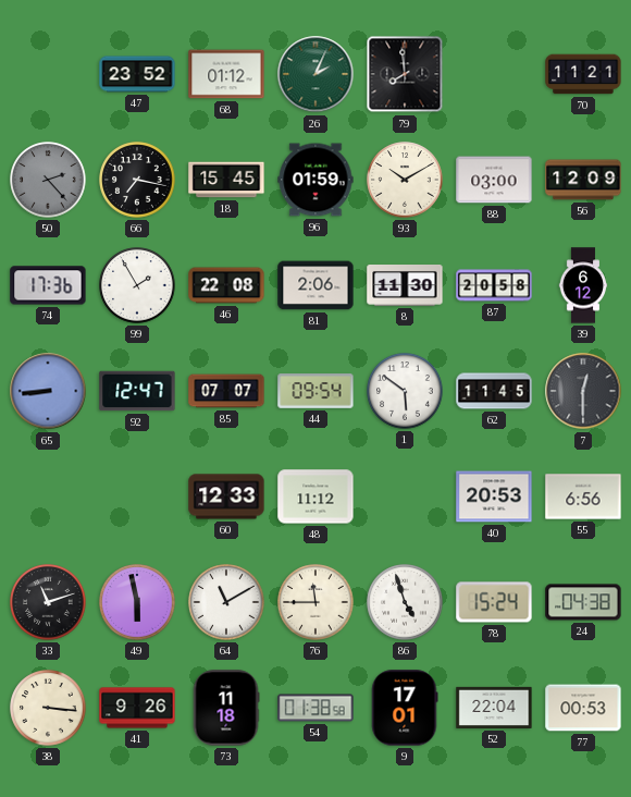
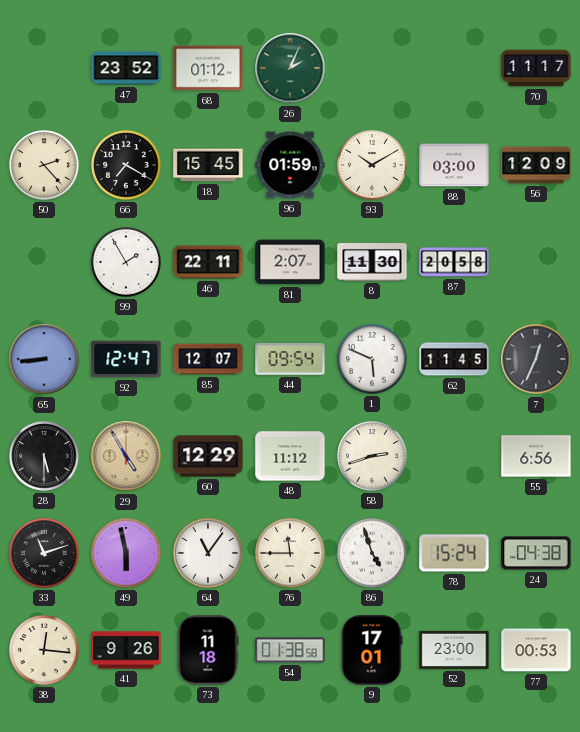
79: 7:59 -> none (405, 74)
70: 11:21 -> 11:17 (536, 68)
50 dial: grey -> cream (44, 165)
66: 7:17 -> 7:20 (126, 165)
74: 17:36 -> none (48, 285)
46: 22:08 -> 22:11 (208, 262)
81: 2:06 -> 2:07 (290, 262)
39: 6:12 -> none (583, 285)
85: 07:07 -> 12:07 (208, 359)
1: 5:51 -> 5:49 (372, 359)
7: 12:30 -> 12:34 (536, 359)
28: none -> 5:30 (44, 456)
29: none -> 4:55 (126, 456)
60: 12:33 -> 12:29 (208, 456)
58: none -> 2:42 (372, 456)
40: 20:53 -> none (494, 496)
64: 11:10 -> 11:06 (208, 553)
38: 3:16 -> 12:16 (44, 650)
52: 22:04 -> 23:00 (454, 650)
